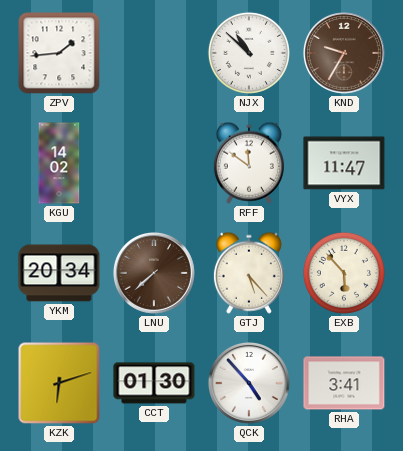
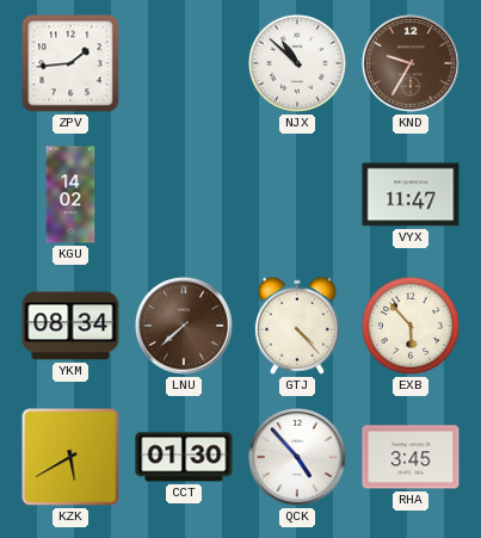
RFF: 11:51 -> none (249, 163)
YKM: 20:34 -> 08:34 (70, 326)
GTJ: 5:23 -> 4:23 (297, 326)
KZK: 6:12 -> 5:40 (70, 457)
RHA: 3:41 -> 3:45 (411, 457)
